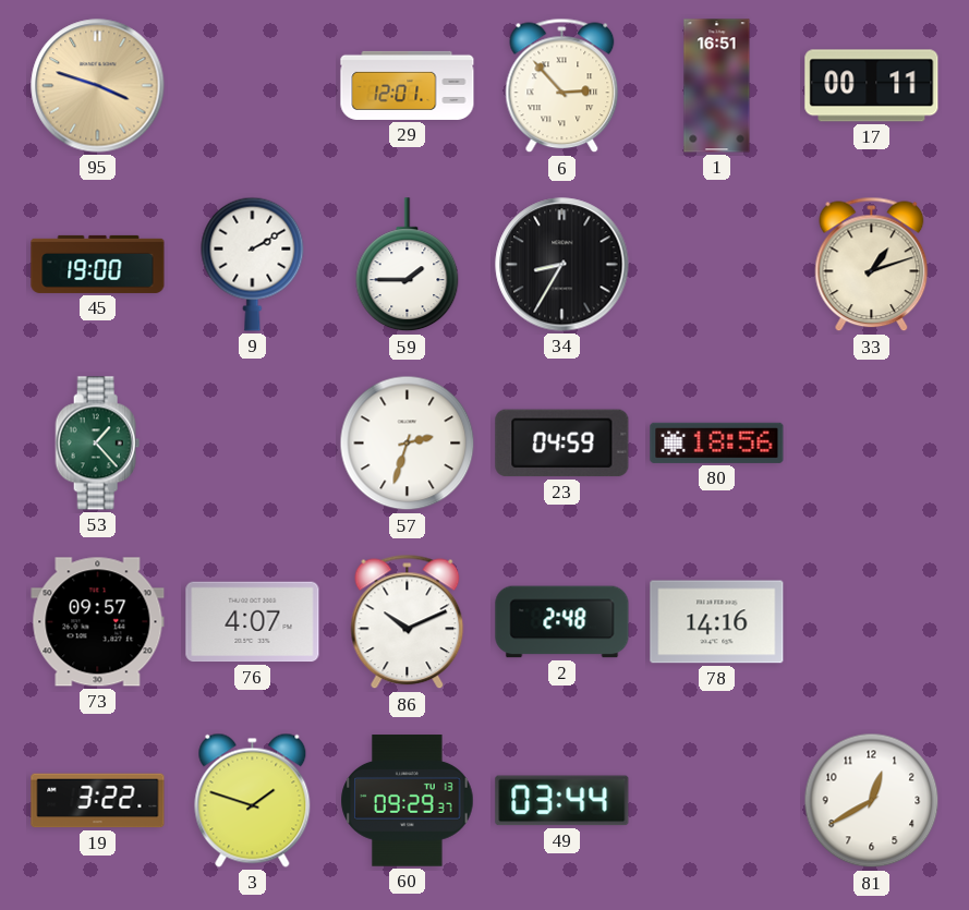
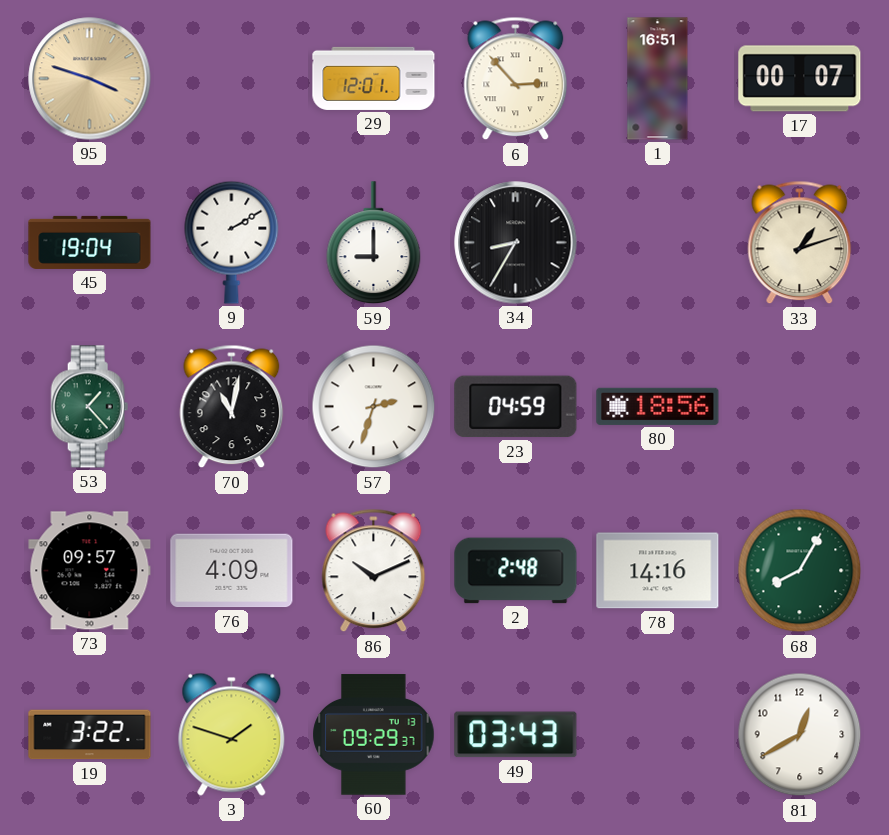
17: 00:11 -> 00:07 (800, 79)
45: 19:00 -> 19:04 (90, 242)
59: 1:45 -> 9:00 (374, 243)
70: none -> 11:02 (232, 407)
76: 4:07 -> 4:09 (232, 571)
68: none -> 8:05 (800, 571)
49: 03:44 -> 03:43 (516, 735)
